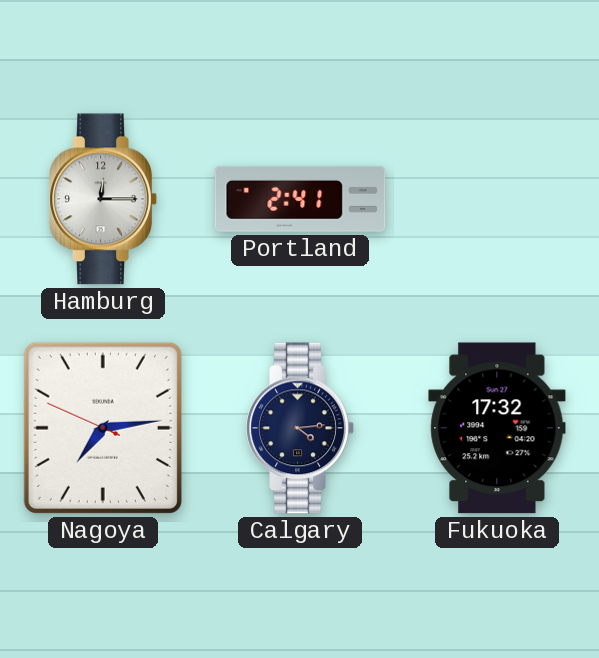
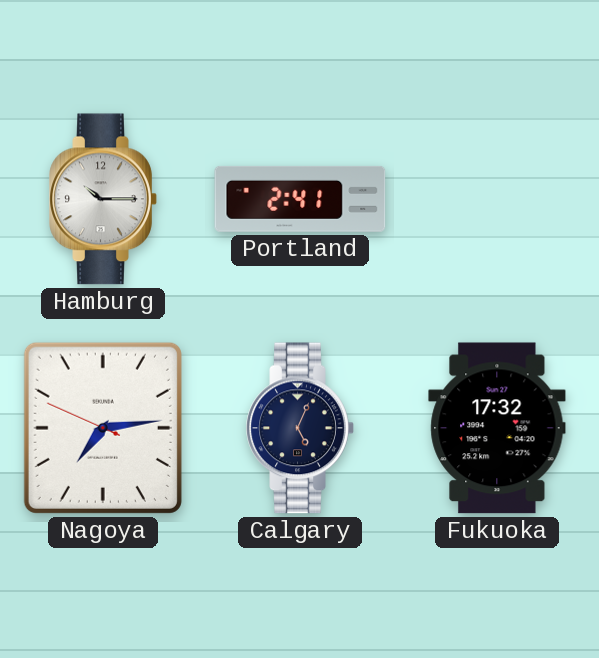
Hamburg: 12:15 -> 10:15 (103, 199)
Calgary: 4:14 -> 5:04 (300, 428)
